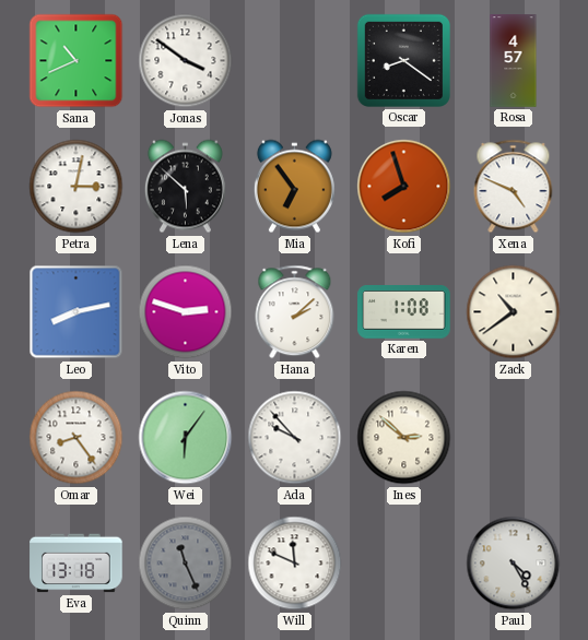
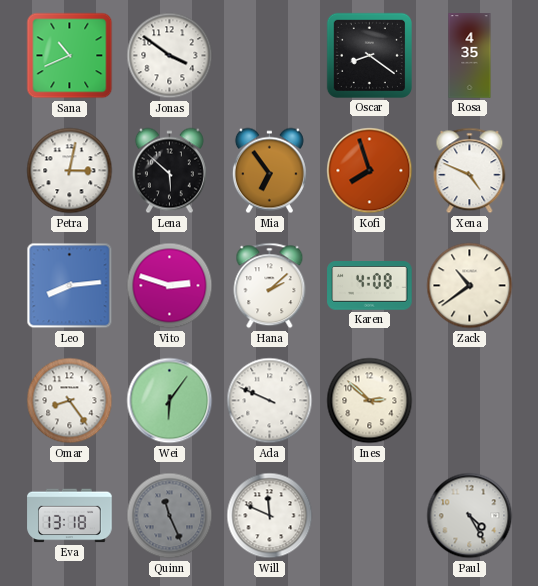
Rosa: 4:57 -> 4:35 (470, 56)
Leo: 8:13 -> 8:14 (70, 286)
Karen: 1:08 -> 4:08 (370, 286)
Ada: 9:53 -> 9:49 (270, 401)
